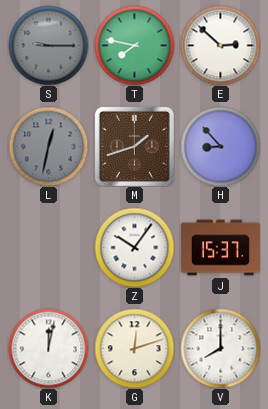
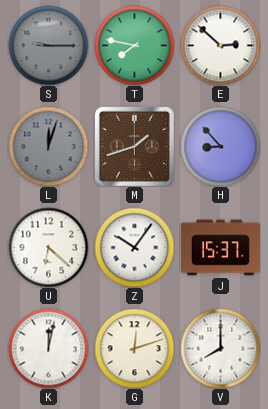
L: 12:32 -> 12:03 (48, 146)
U: none -> 6:22 (48, 247)
